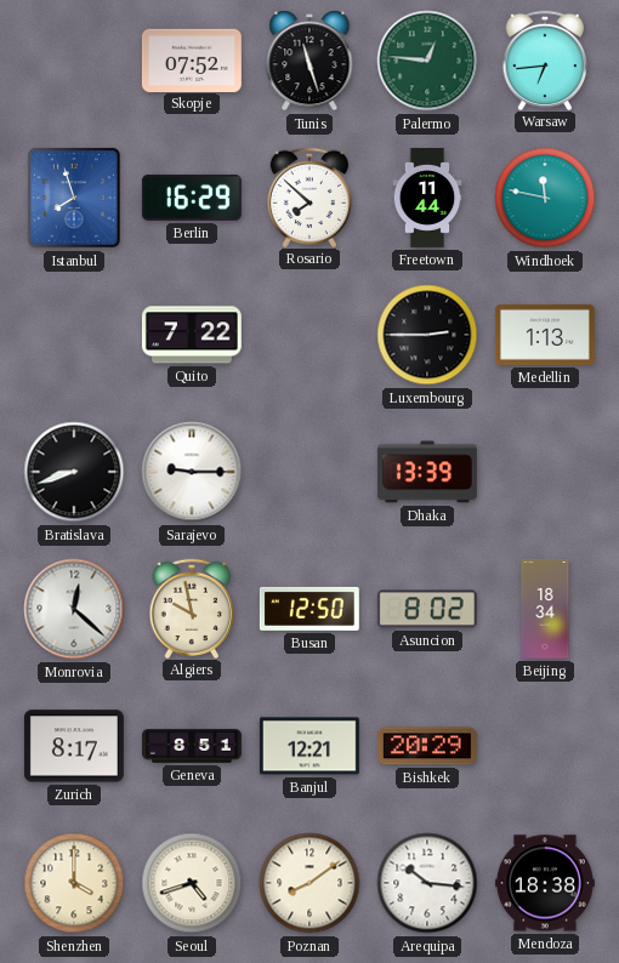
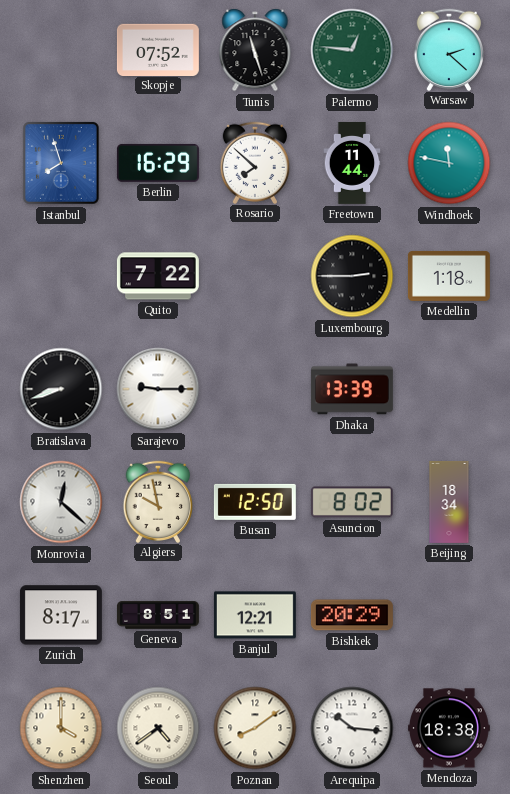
Warsaw: 6:44 -> 2:22 (448, 49)
Medellin: 1:13 -> 1:18 (449, 276)
Seoul: 4:42 -> 4:39 (158, 728)
